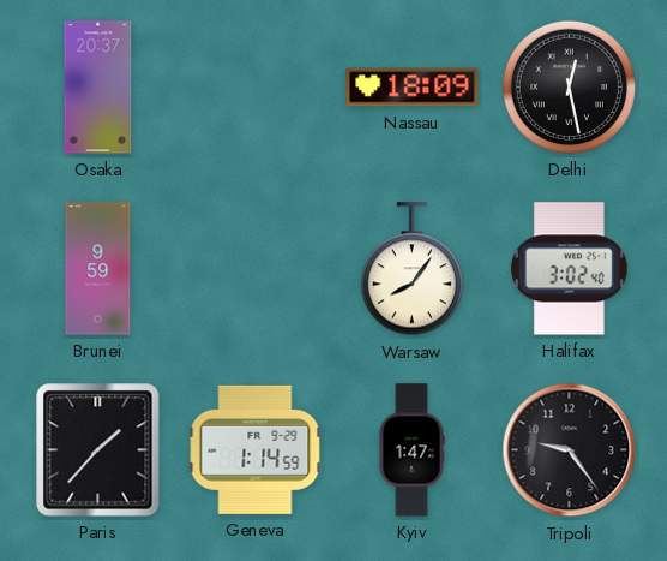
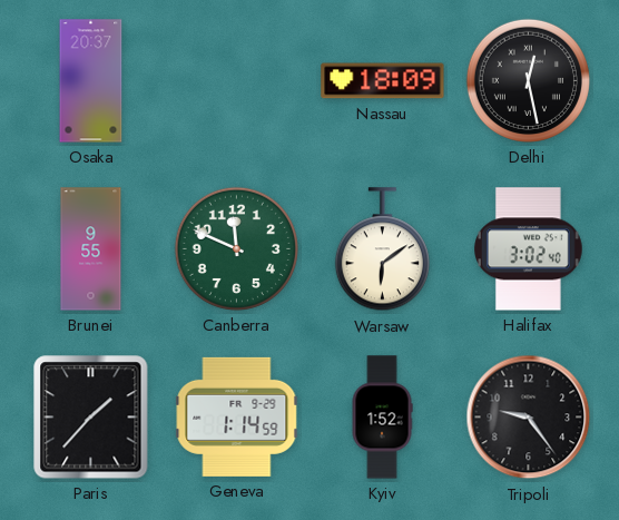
Brunei: 9:59 -> 9:55 (91, 249)
Canberra: none -> 11:49 (236, 248)
Warsaw: 8:06 -> 6:09 (382, 249)
Kyiv: 1:47 -> 1:52 (382, 418)
